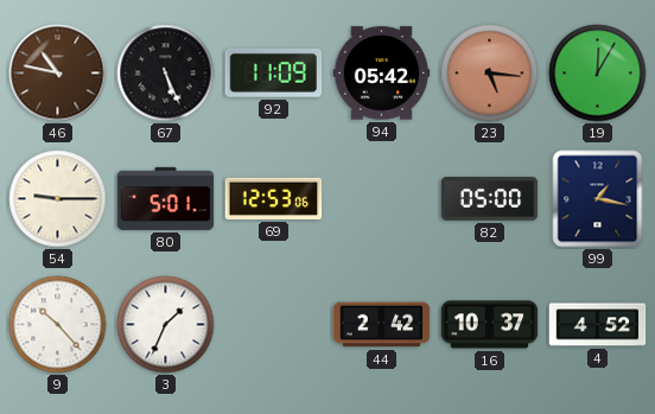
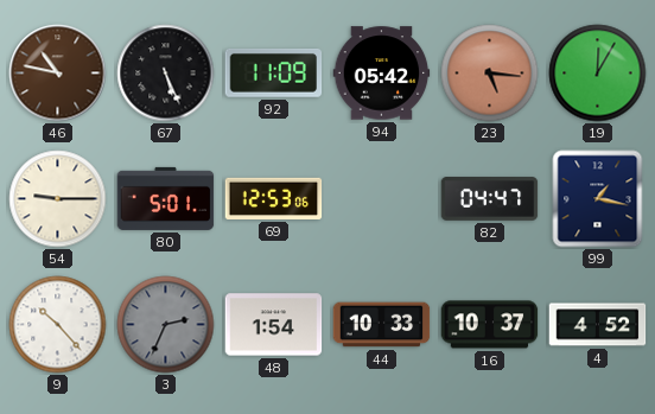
82: 05:00 -> 04:47 (490, 199)
3: 1:34 -> 2:34 (166, 325)
3 dial: white -> grey (166, 325)
48: none -> 1:54 (274, 325)
44: 2:42 -> 10:33 (382, 325)
